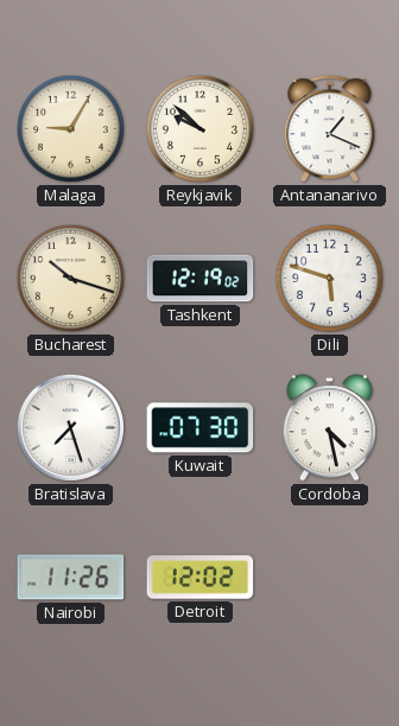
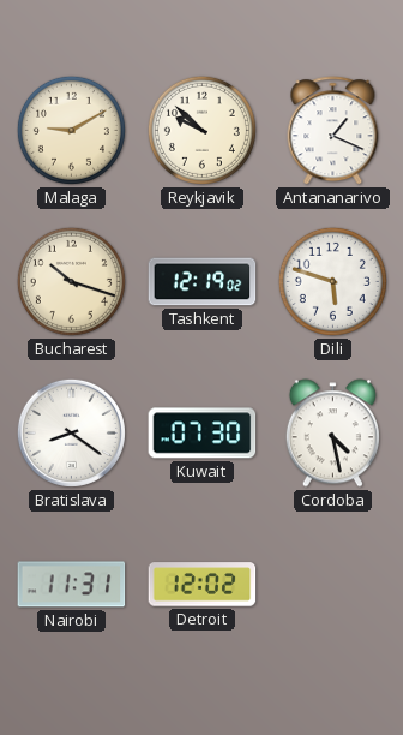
Malaga: 9:05 -> 9:10 (71, 130)
Bratislava: 7:27 -> 8:21 (71, 432)
Nairobi: 11:26 -> 11:31 (72, 585)
